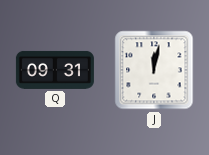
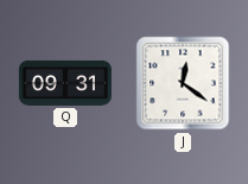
J: 12:02 -> 12:21 (183, 83)
